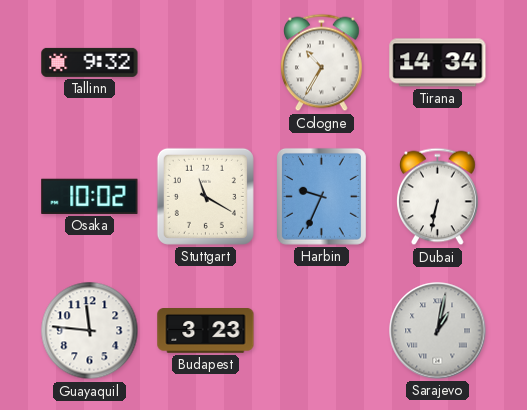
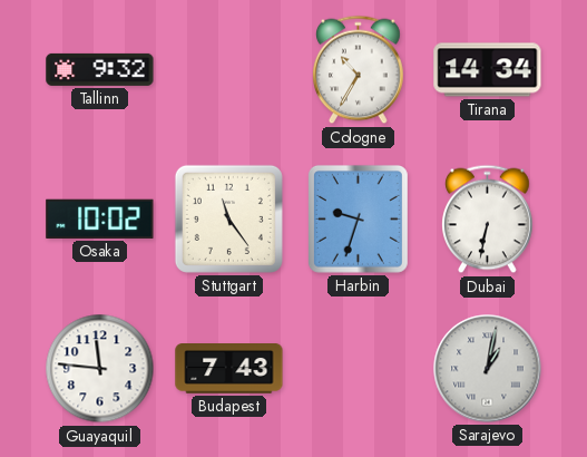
Stuttgart: 11:20 -> 11:24 (228, 218)
Harbin: 9:34 -> 9:33 (358, 218)
Budapest: 3:23 -> 7:43 (229, 369)
